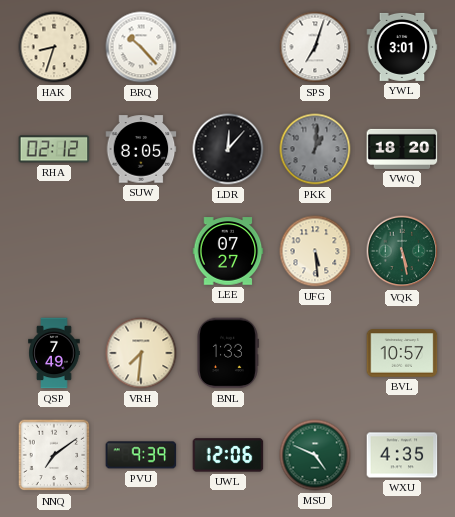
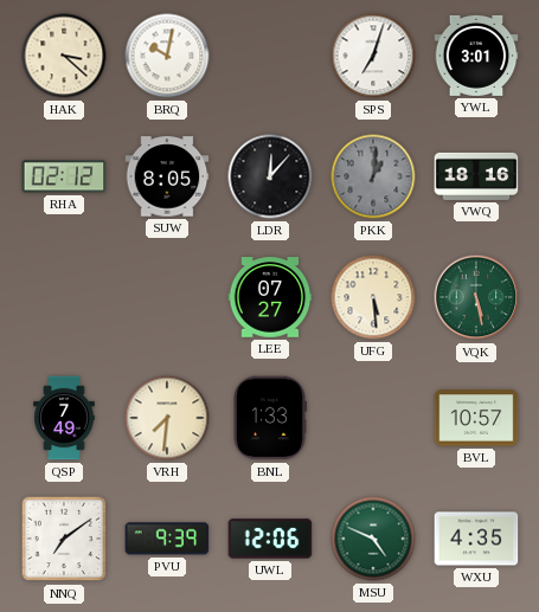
HAK: 8:33 -> 3:22 (64, 56)
BRQ: 10:23 -> 10:02 (167, 56)
VWQ: 18:20 -> 18:16 (476, 176)
